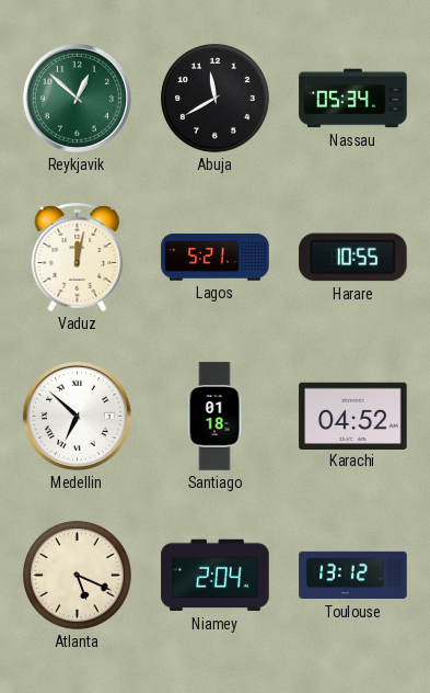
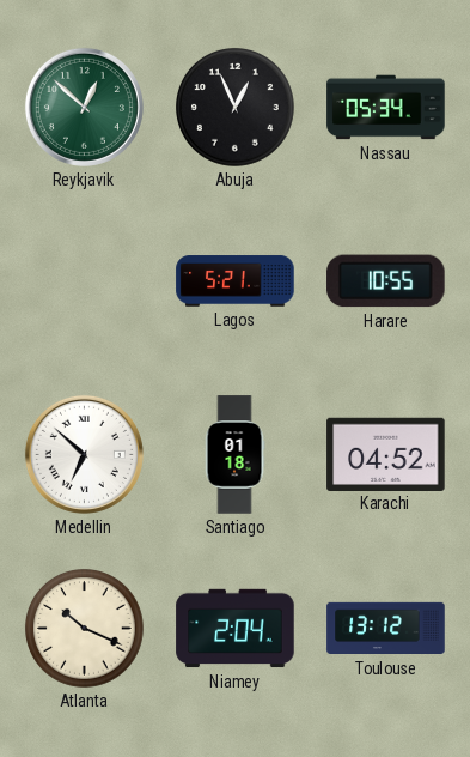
Abuja: 11:40 -> 12:56 (236, 108)
Vaduz: 12:02 -> none (78, 257)
Atlanta: 5:19 -> 10:19 (85, 629)
